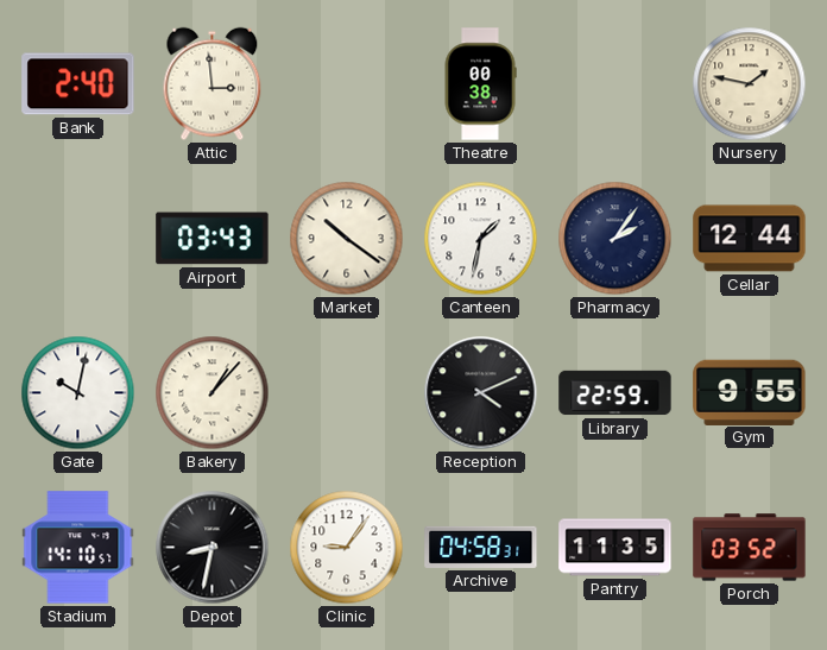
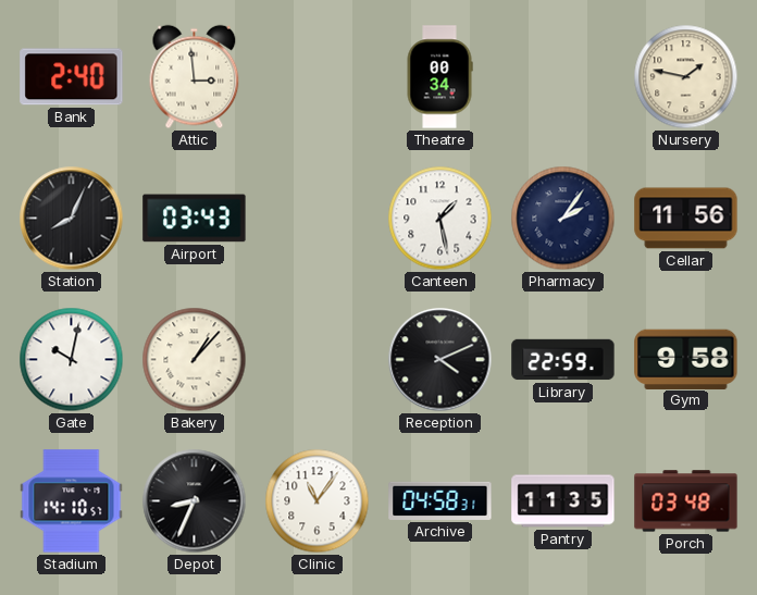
Theatre: 00:38 -> 00:34 (439, 77)
Station: none -> 8:04 (72, 219)
Market: 10:21 -> none (347, 239)
Canteen: 1:32 -> 1:28 (440, 219)
Cellar: 12:44 -> 11:56 (686, 219)
Gym: 9:55 -> 9:58 (686, 359)
Depot: 8:32 -> 8:34 (195, 501)
Clinic: 9:06 -> 11:06 (318, 501)
Porch: 03:52 -> 03:48 (686, 501)
